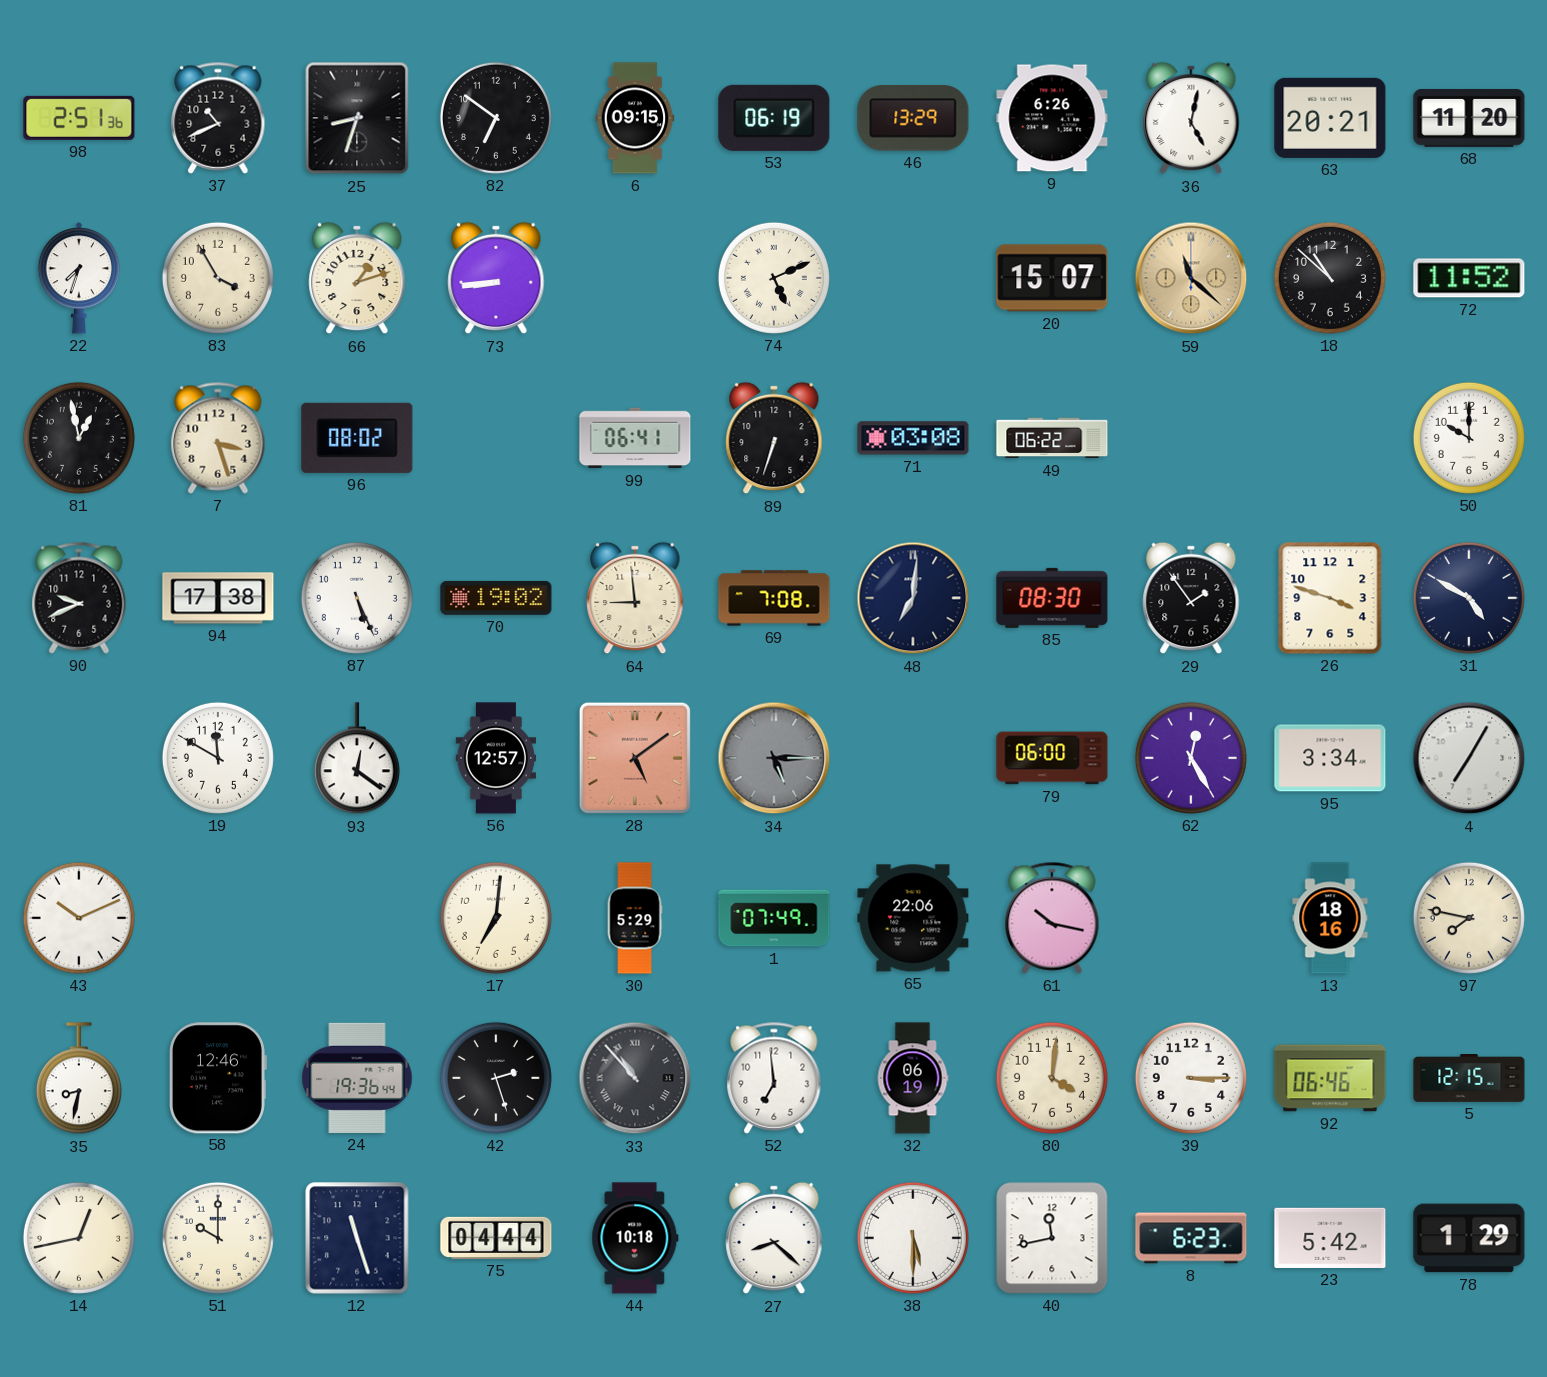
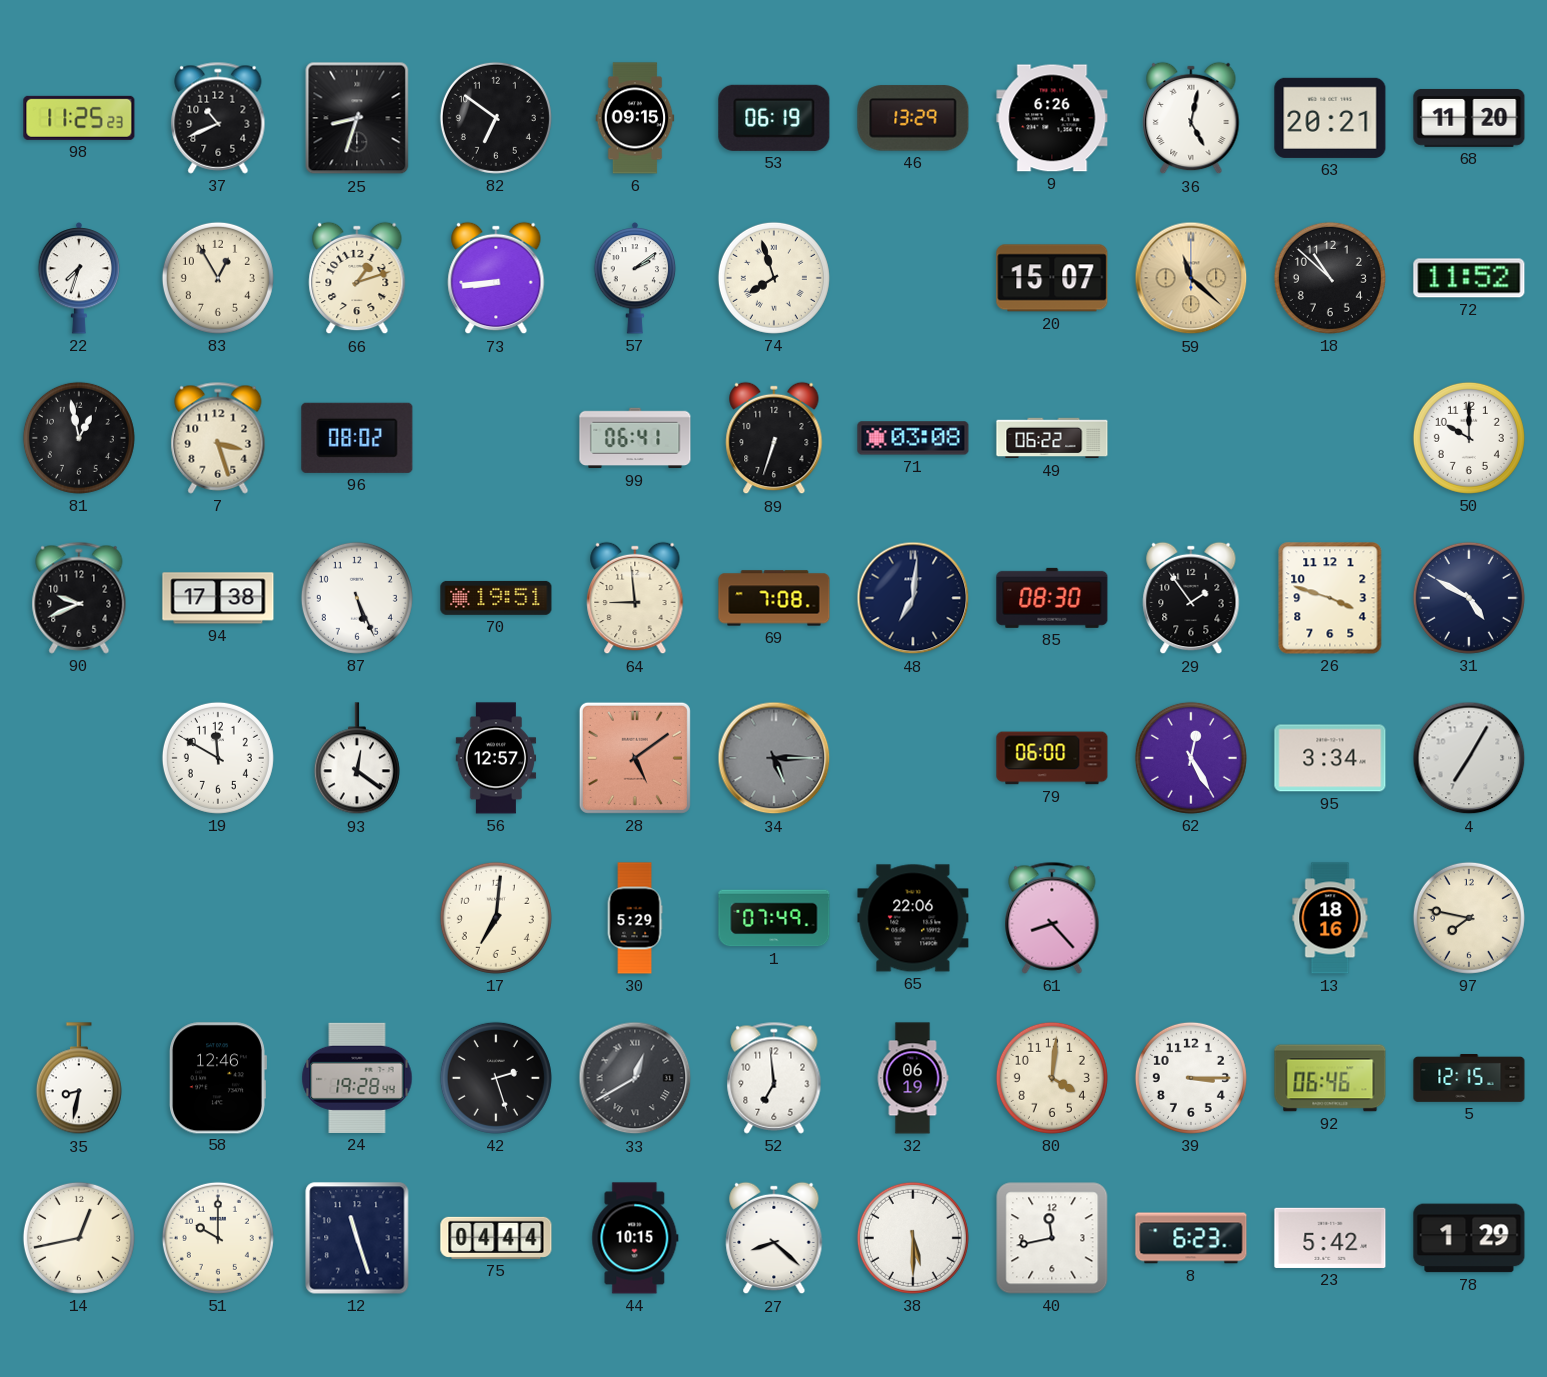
98: 2:51 -> 11:25 (79, 118)
83: 3:55 -> 12:55 (218, 278)
57: none -> 2:09 (635, 278)
74: 5:11 -> 7:57 (774, 278)
70: 19:02 -> 19:51 (496, 598)
43: 10:11 -> none (79, 918)
61: 10:17 -> 8:23 (1052, 918)
24: 19:36 -> 19:28 (357, 1078)
33: 10:53 -> 12:40 (635, 1078)
44: 10:18 -> 10:15 (635, 1238)
